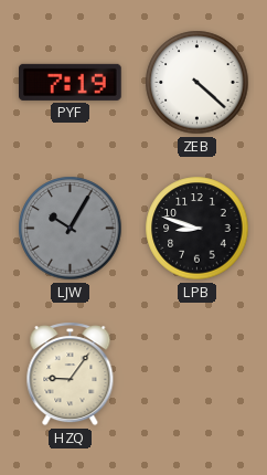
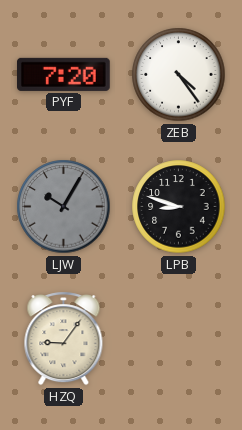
PYF: 7:19 -> 7:20 (64, 74)
ZEB: 4:22 -> 4:24 (179, 75)
